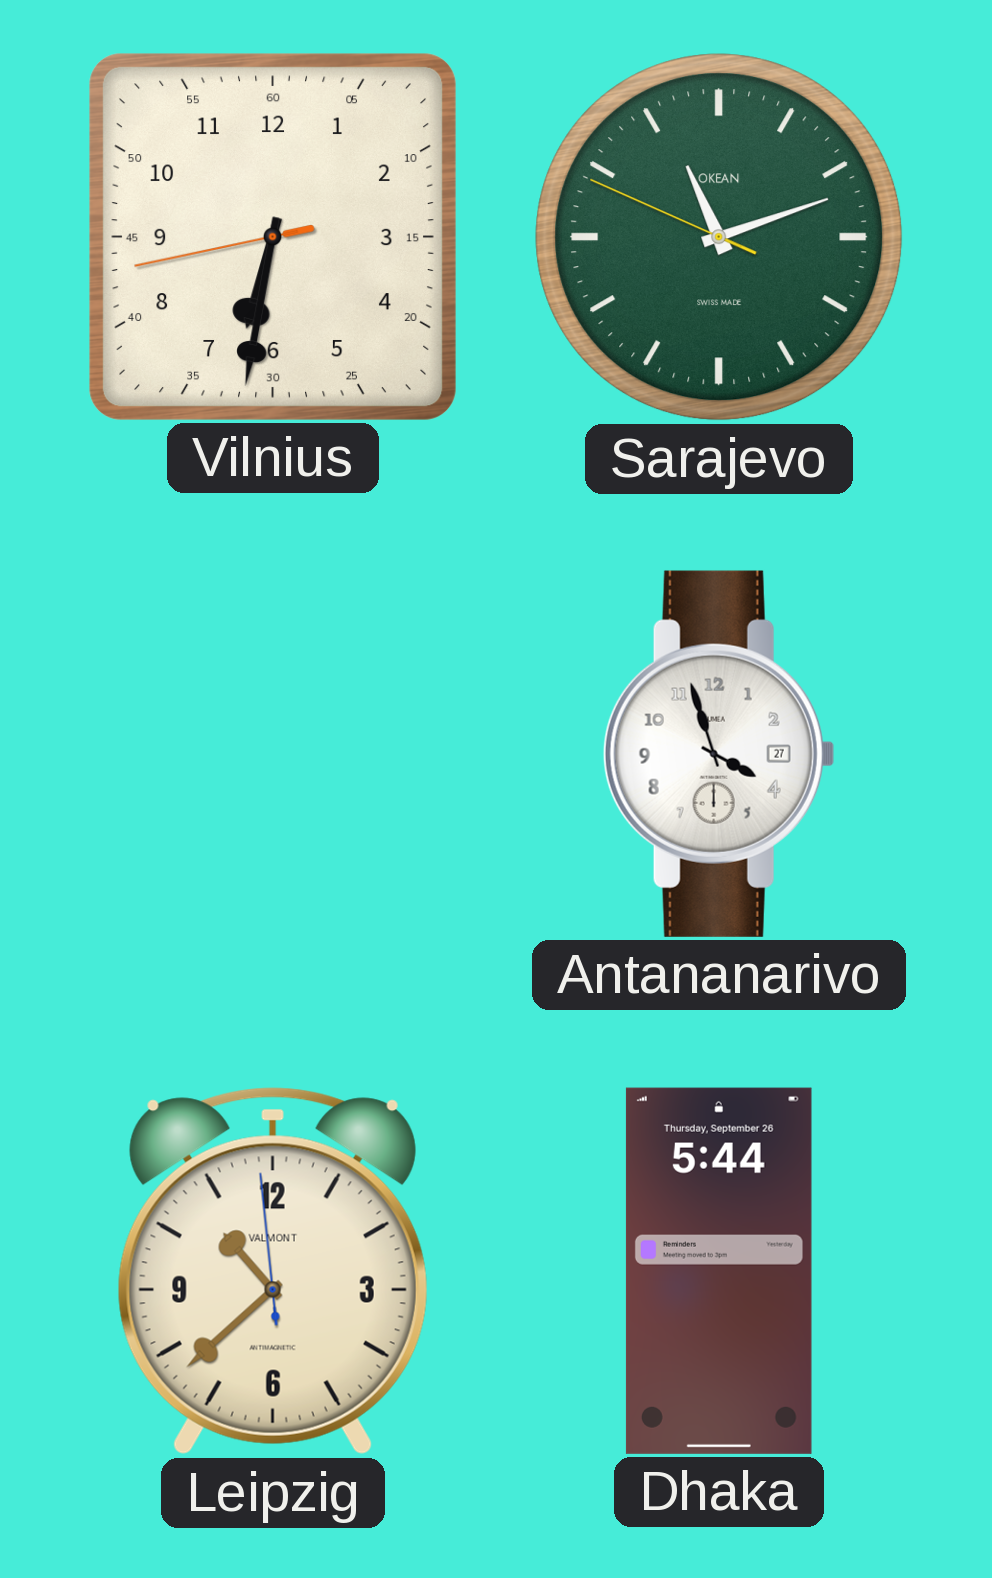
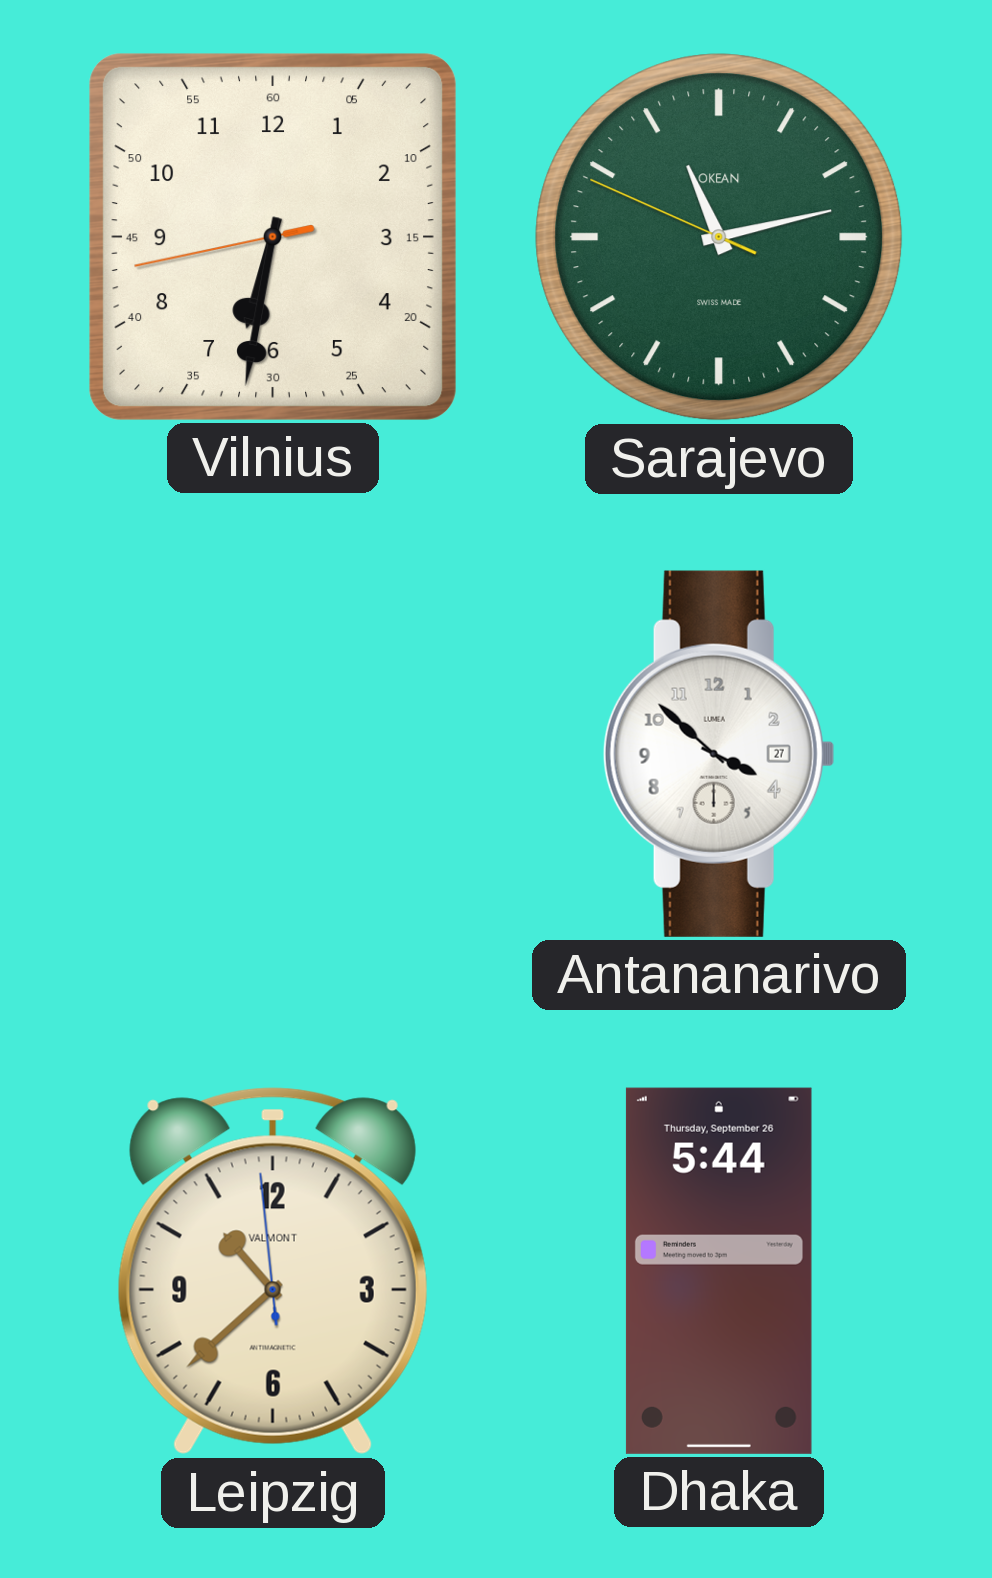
Sarajevo: 11:11 -> 11:12 (719, 237)
Antananarivo: 3:57 -> 3:52 (719, 754)
